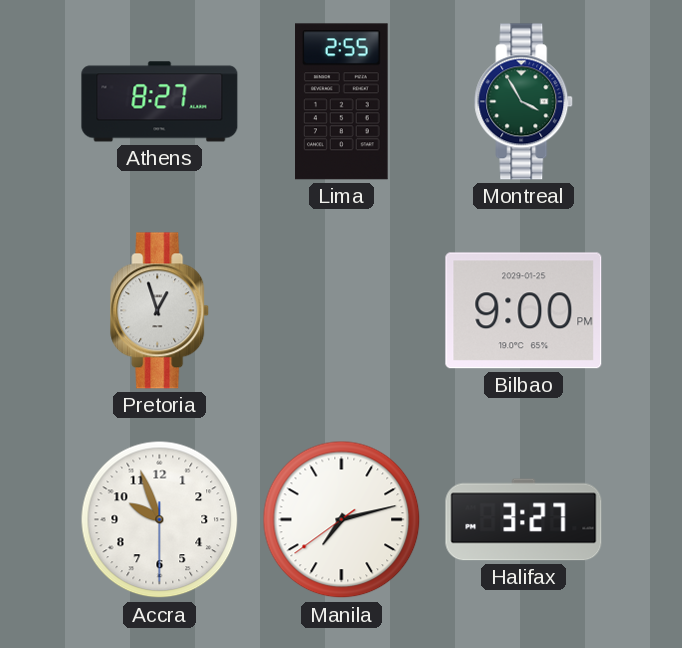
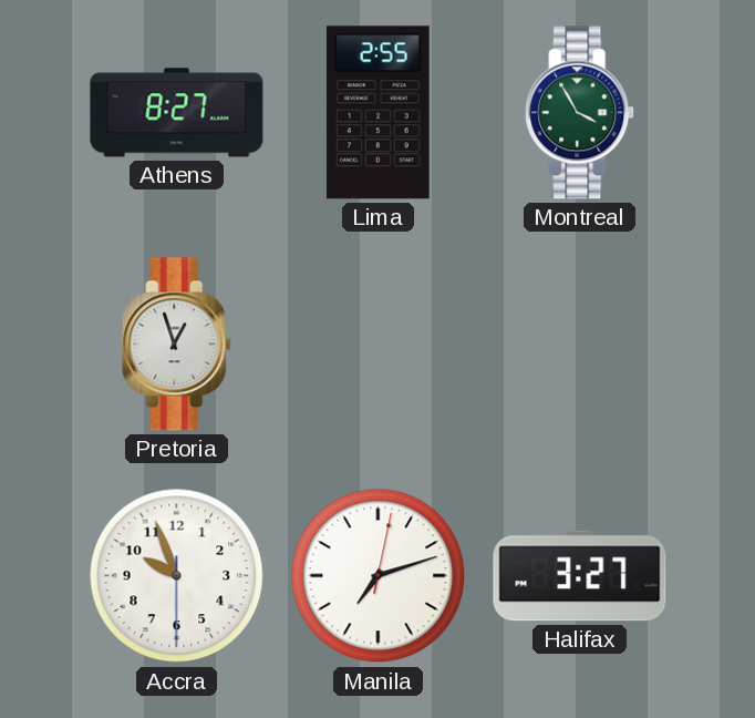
Bilbao: 9:00 -> none (524, 311)
Manila: 7:12:39 -> 7:12:02 (379, 576)
